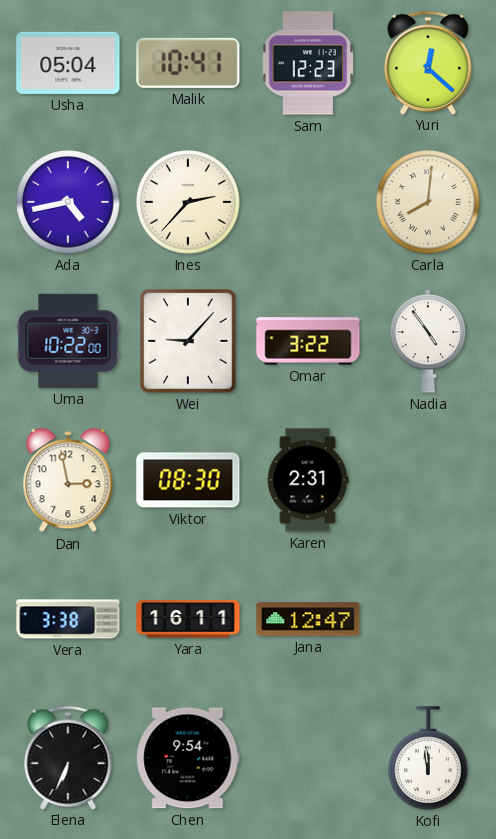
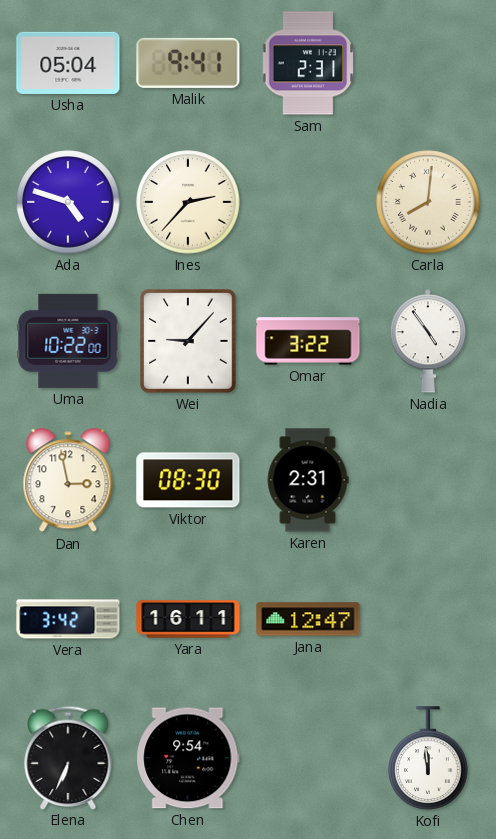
Malik: 10:41 -> 9:41 (188, 63)
Sam: 12:23 -> 2:31 (308, 63)
Yuri: 12:22 -> none (428, 62)
Ada: 4:43 -> 4:48 (68, 202)
Vera: 3:38 -> 3:42 (68, 619)
